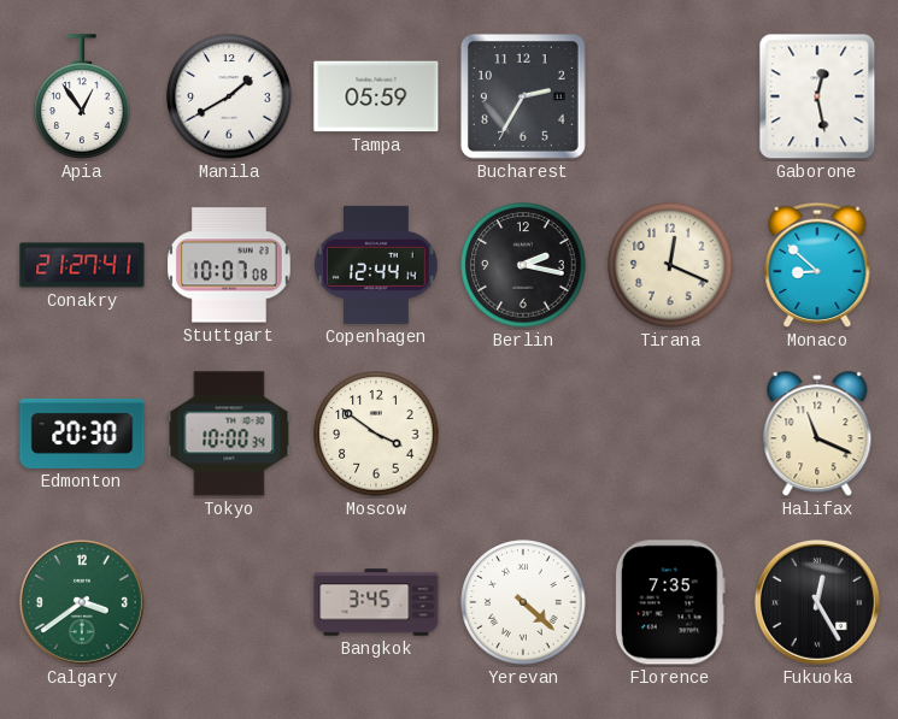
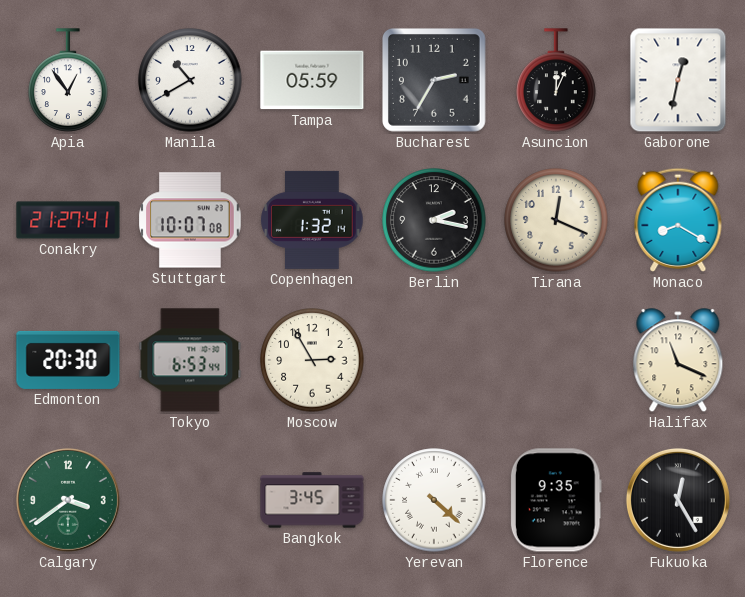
Manila: 1:40 -> 10:40 (190, 80)
Asuncion: none -> 12:04 (556, 80)
Gaborone: 12:28 -> 12:32 (678, 80)
Copenhagen: 12:44 -> 1:32 (312, 220)
Monaco: 8:52 -> 8:20 (678, 220)
Tokyo: 10:00 -> 6:53 (190, 360)
Moscow: 3:51 -> 2:55 (312, 360)
Florence: 7:35 -> 9:35 (556, 500)
